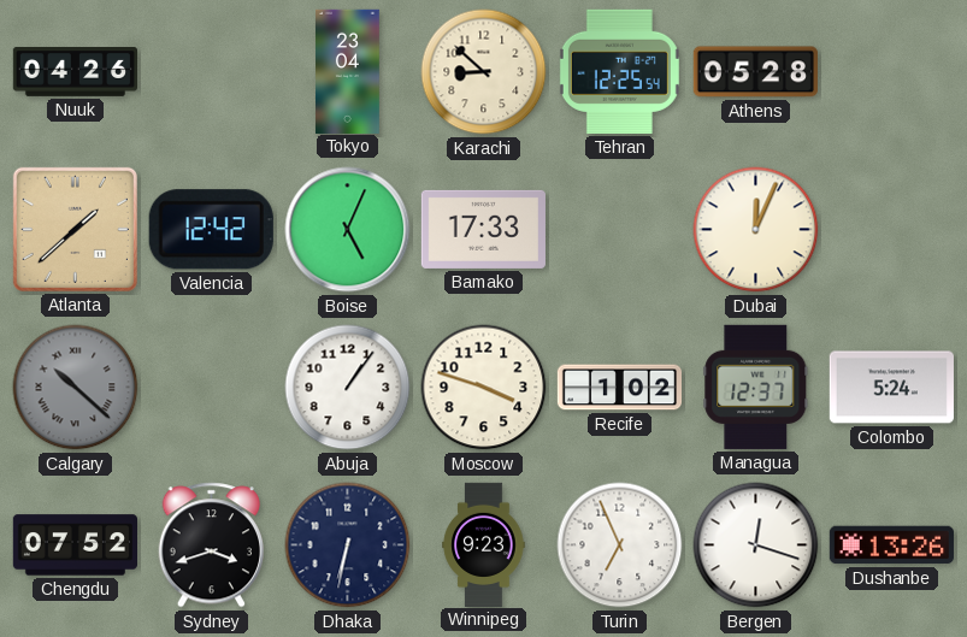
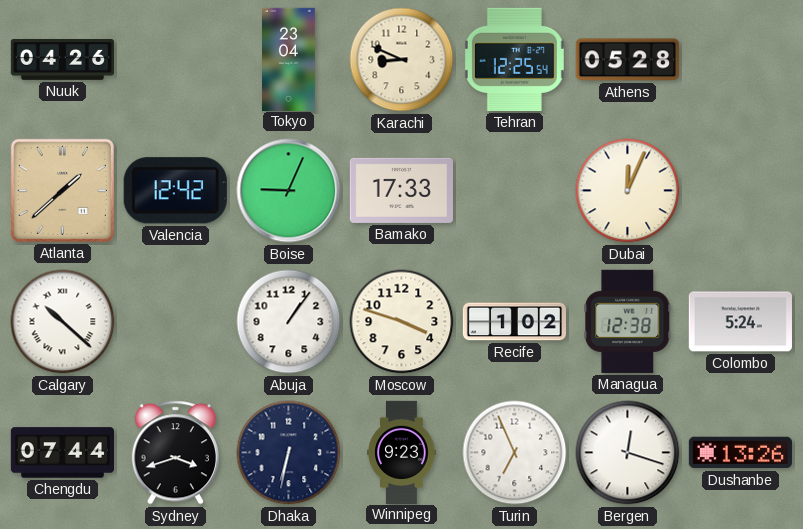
Karachi: 8:52 -> 8:49 (402, 60)
Boise: 5:04 -> 9:04 (289, 191)
Calgary dial: grey -> white (63, 322)
Managua: 12:37 -> 12:38 (628, 321)
Chengdu: 07:52 -> 07:44 (62, 453)
